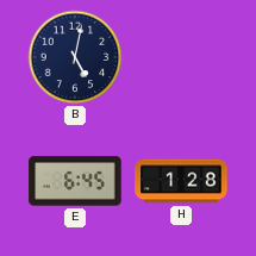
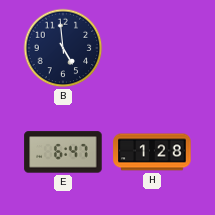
B: 5:02 -> 4:59 (63, 48)
E: 6:45 -> 6:47 (63, 152)
